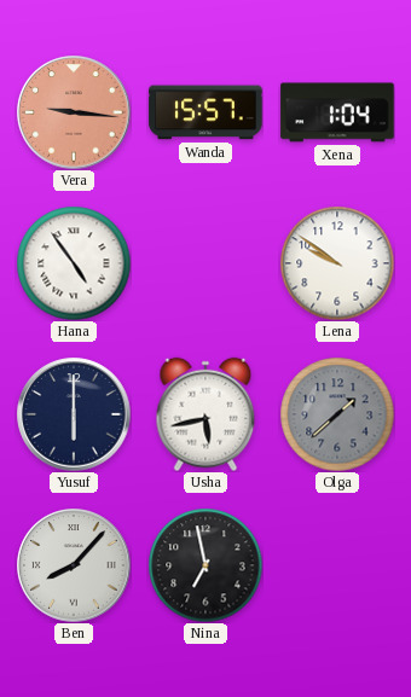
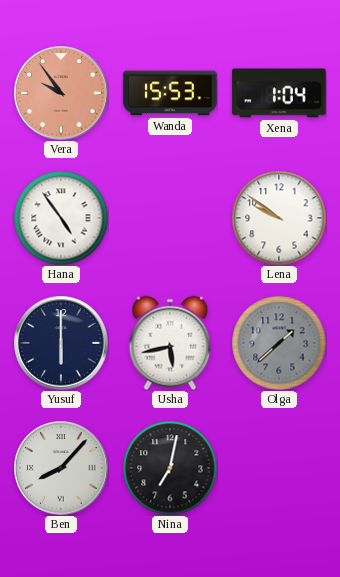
Vera: 9:16 -> 9:54 (61, 93)
Wanda: 15:57 -> 15:53 (170, 93)
Nina: 6:58 -> 7:02 (170, 468)
